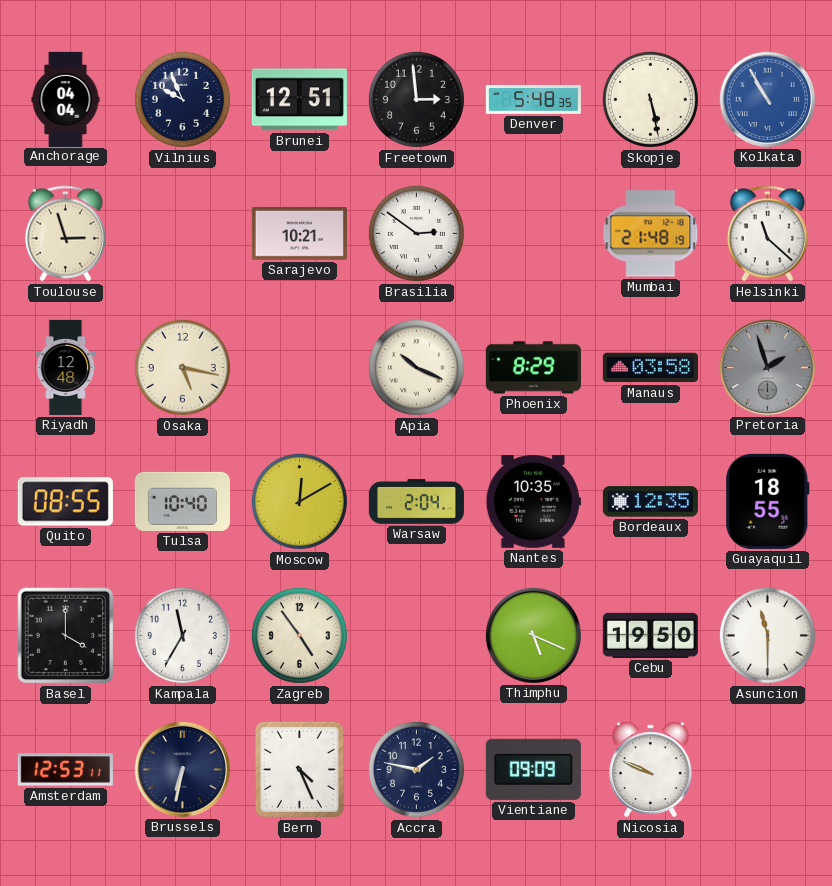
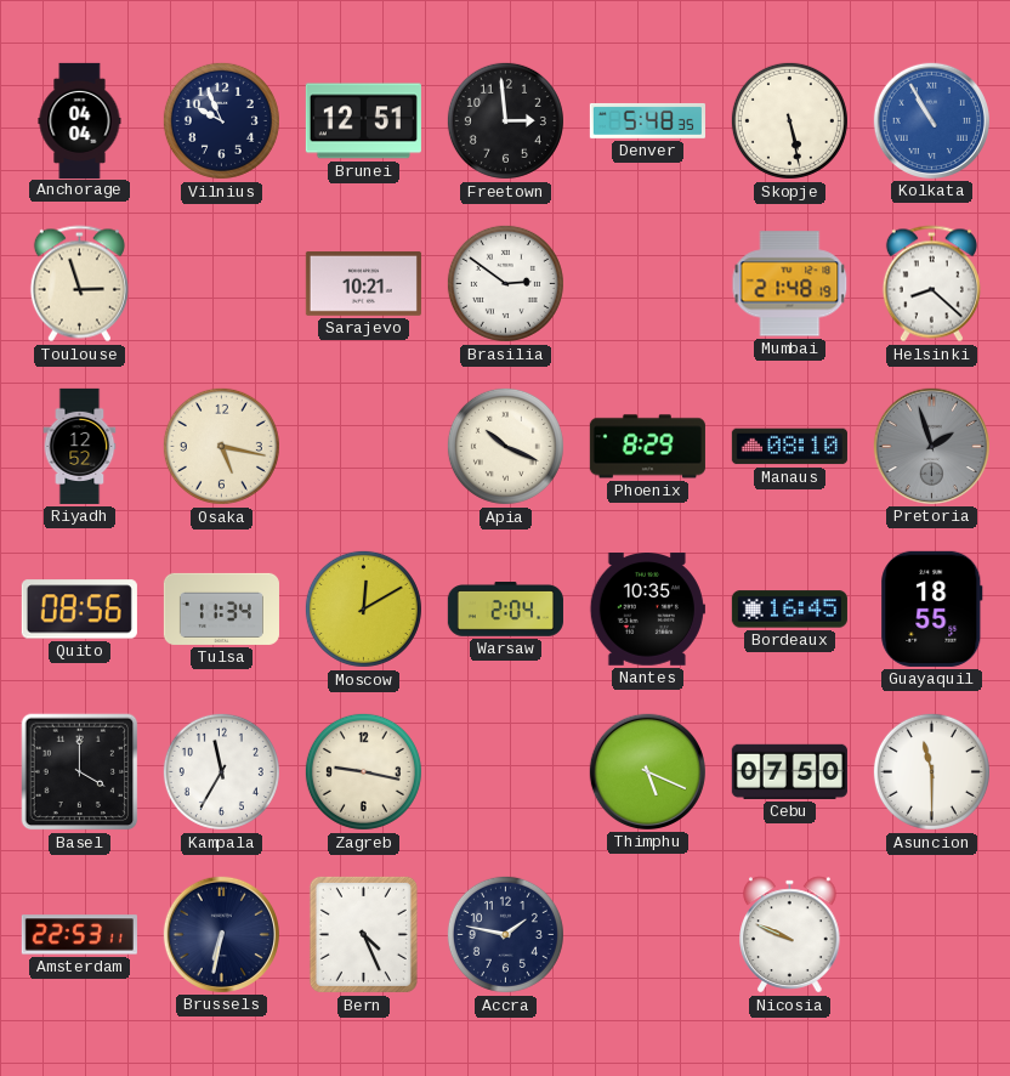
Helsinki: 11:22 -> 8:22 (931, 284)
Riyadh: 12:48 -> 12:52 (80, 446)
Manaus: 03:58 -> 08:10 (789, 447)
Quito: 08:55 -> 08:56 (79, 610)
Tulsa: 10:40 -> 11:34 (221, 608)
Bordeaux: 12:35 -> 16:45 (789, 610)
Zagreb: 4:54 -> 9:17 (363, 771)
Cebu: 19:50 -> 07:50 (789, 771)
Amsterdam: 12:53 -> 22:53 (79, 935)
Vientiane: 09:09 -> none (533, 769)
